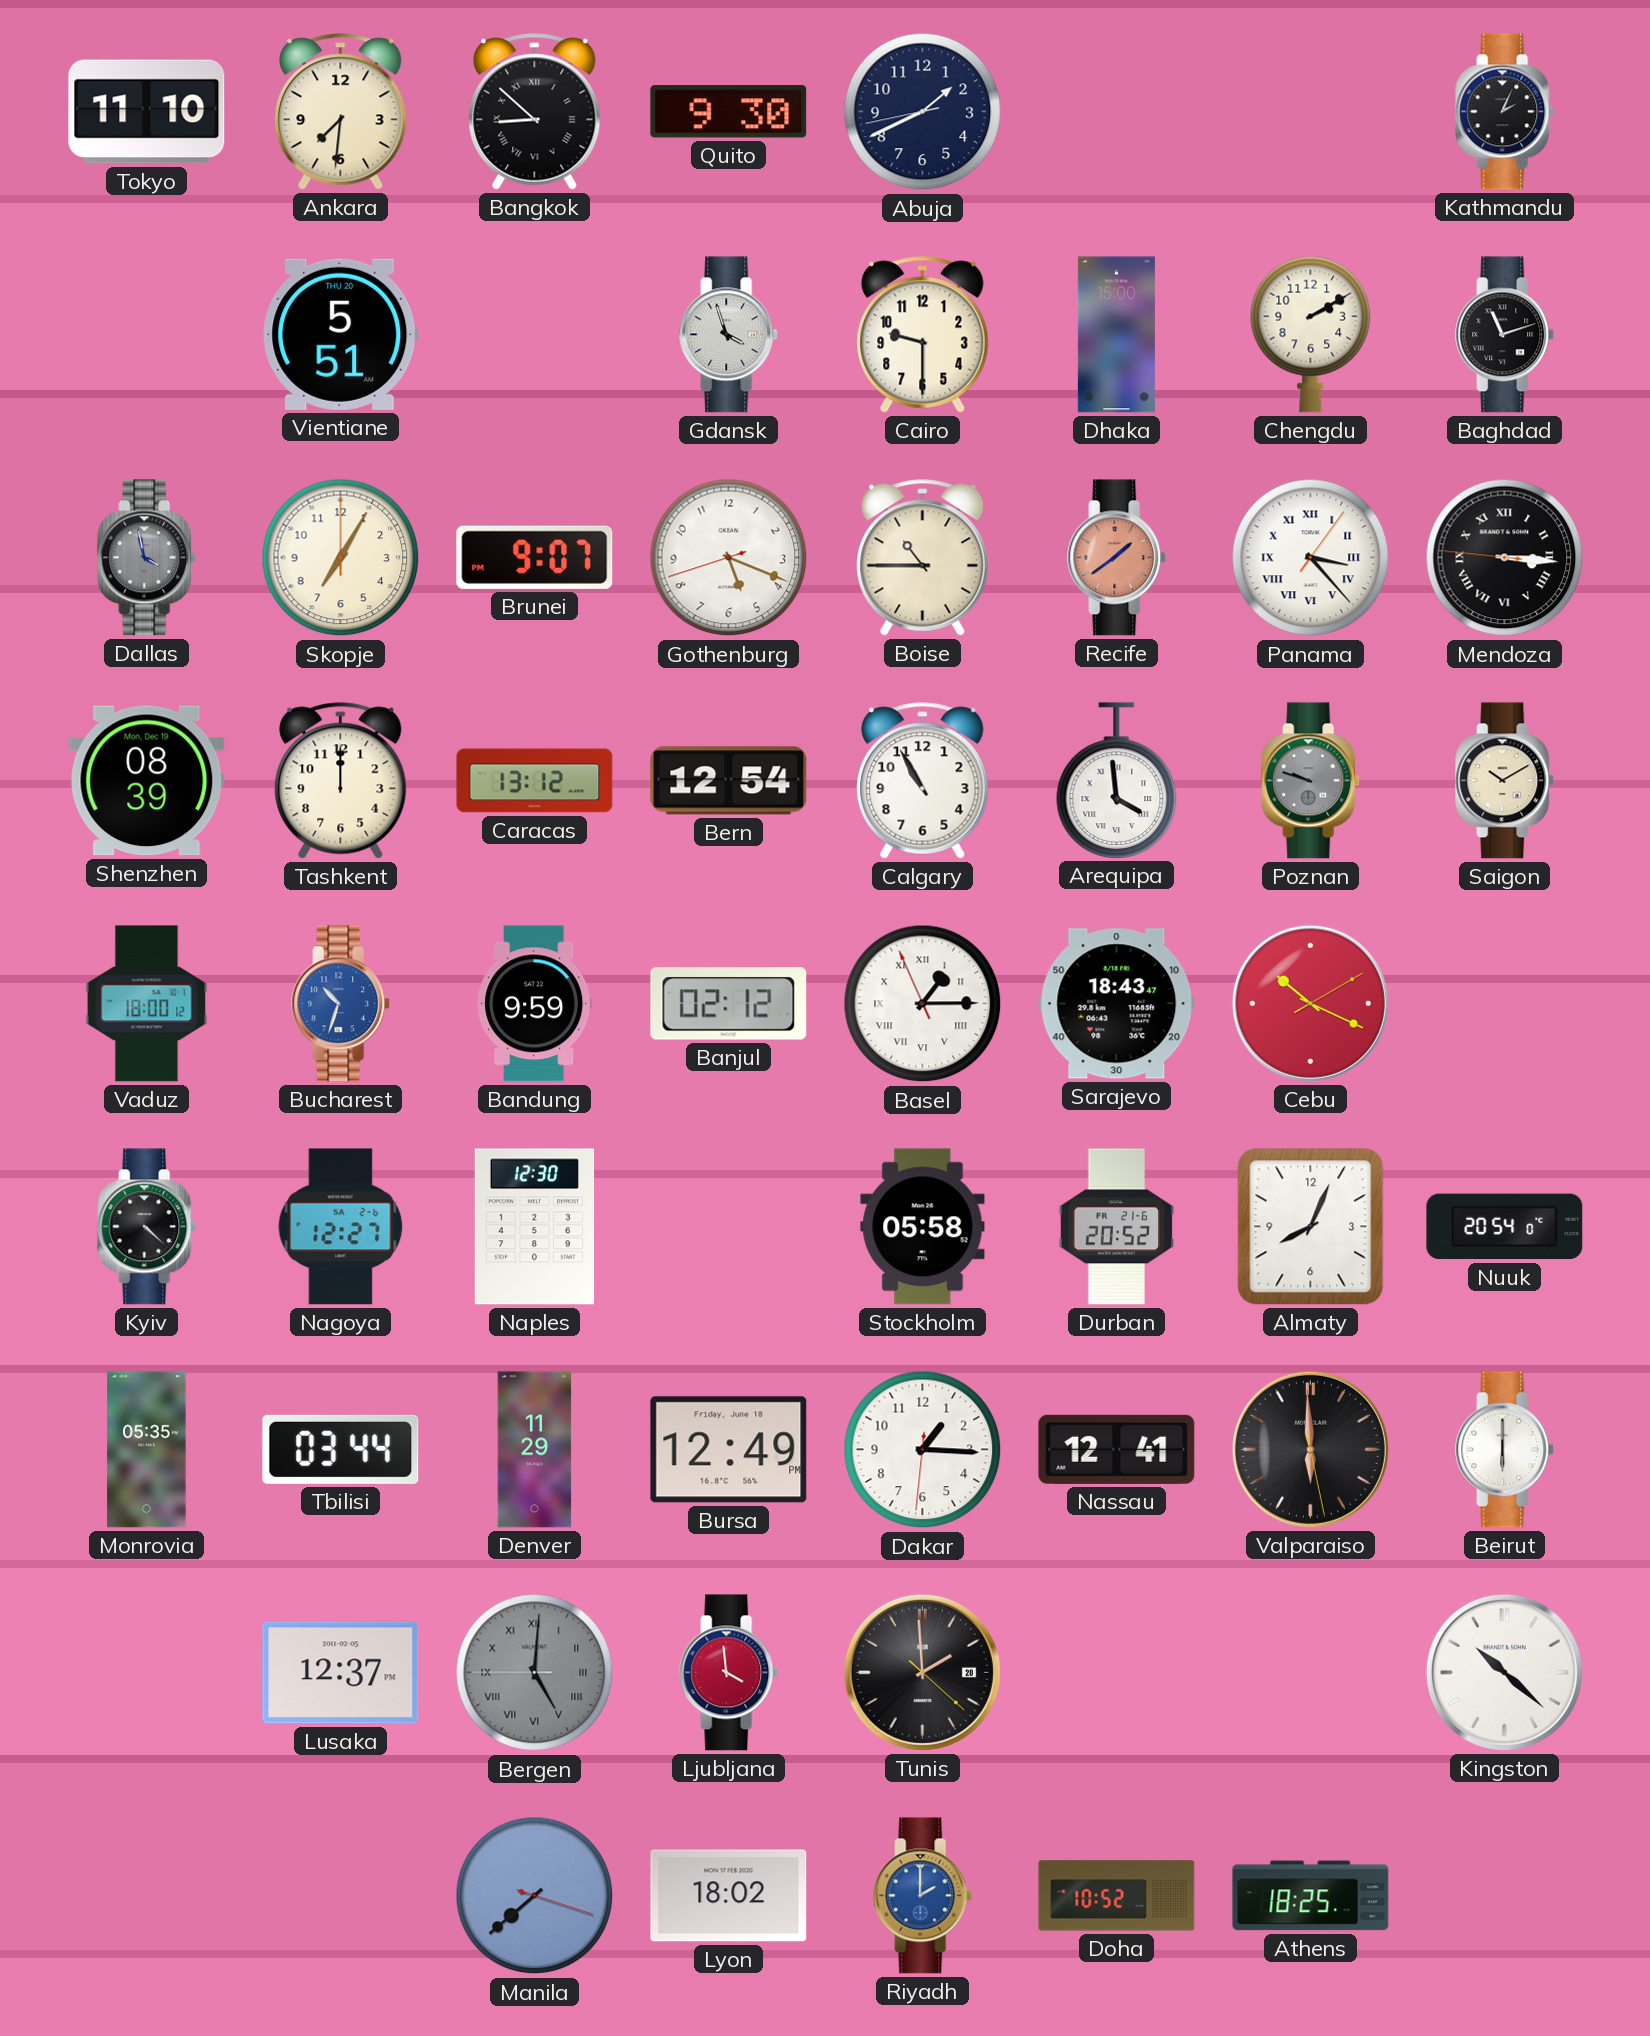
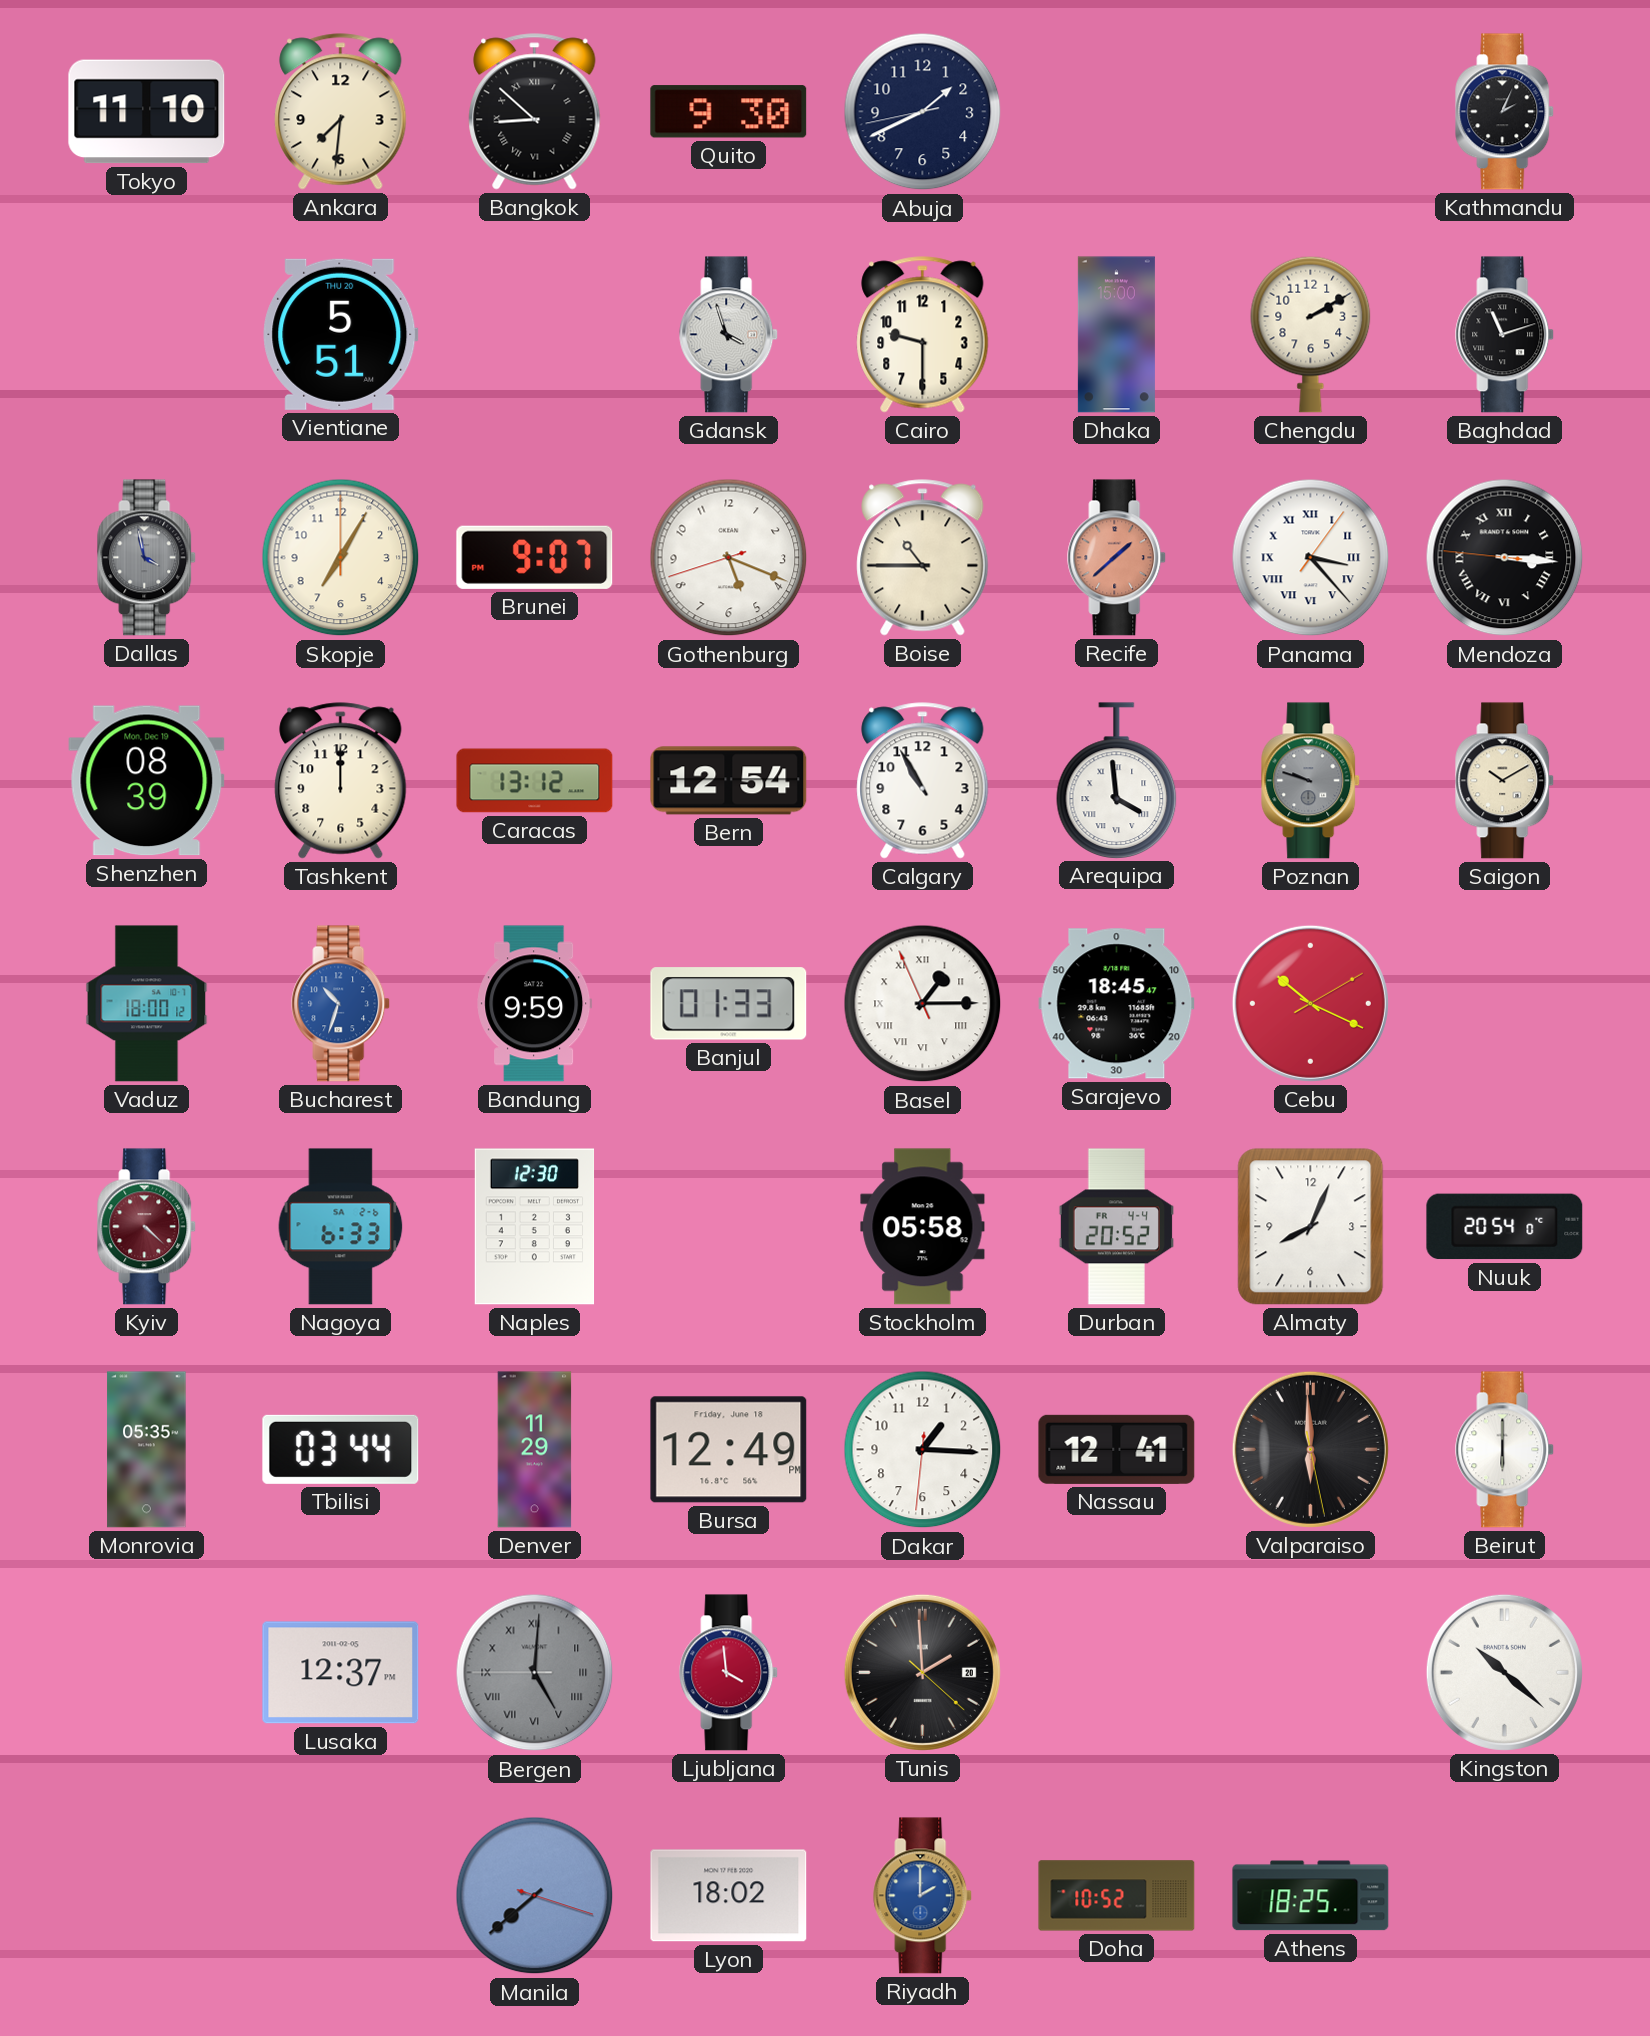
Recife: 1:39 -> 1:38 (1117, 558)
Banjul: 02:12 -> 01:33 (729, 1004)
Sarajevo: 18:43 -> 18:45 (1117, 1004)
Kyiv dial: black -> burgundy (147, 1227)
Nagoya: 12:27 -> 6:33 (341, 1227)
Durban date: FR 21-6 -> FR 4-4 (1116, 1227)
